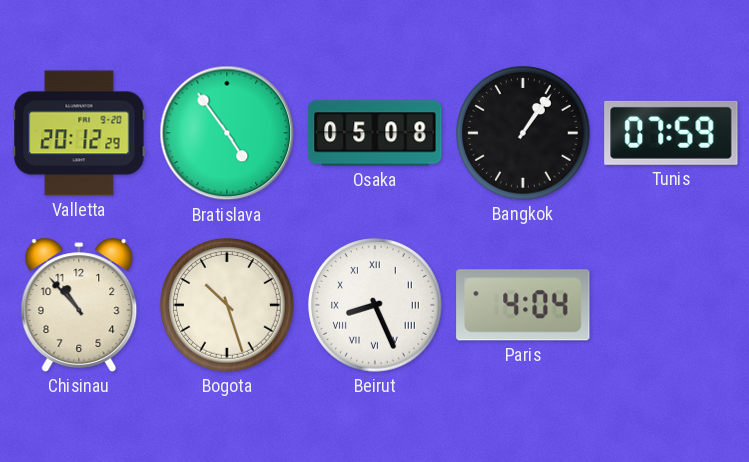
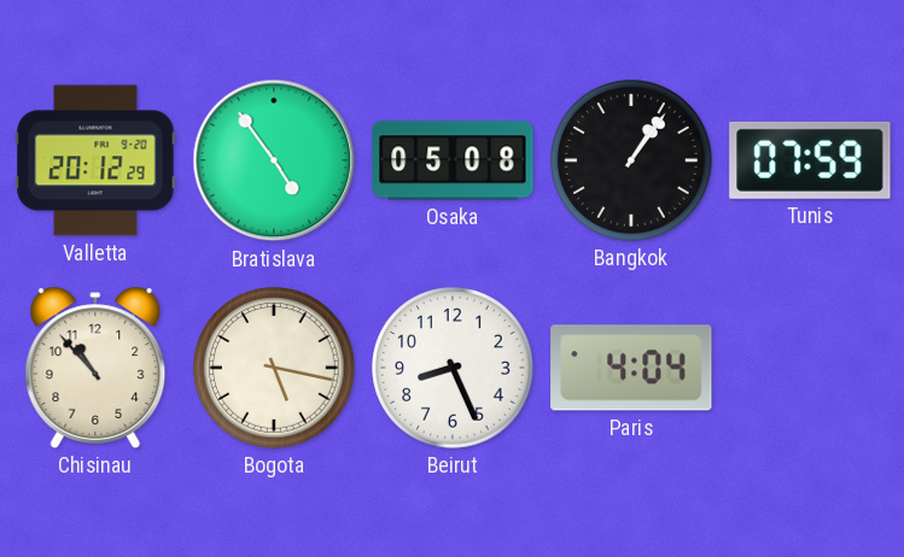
Bogota: 10:27 -> 5:17 (275, 369)
Beirut numerals: Roman -> Arabic (454, 369)
